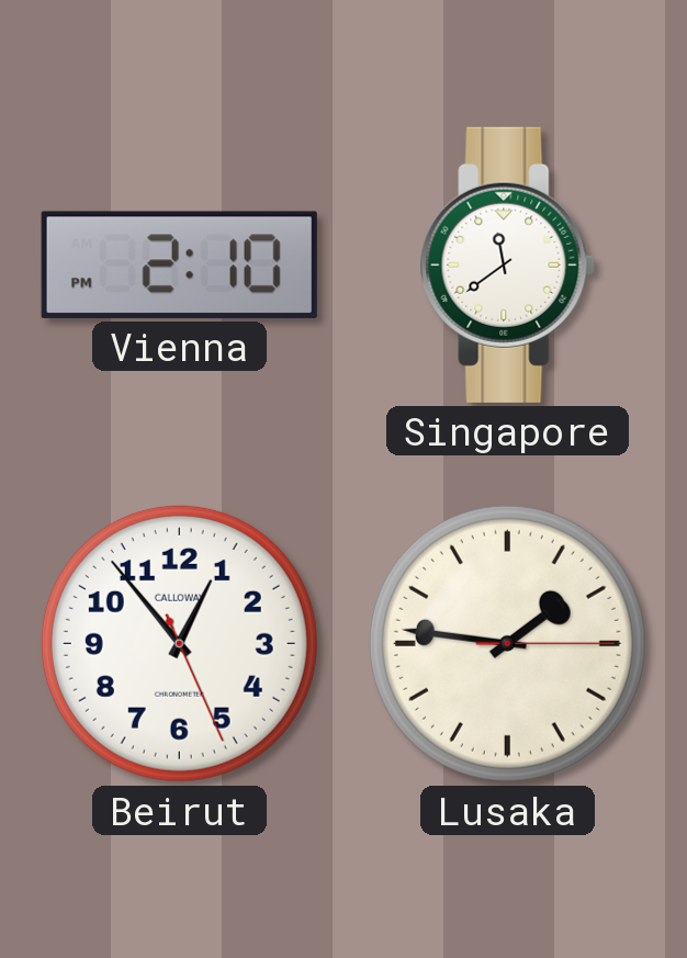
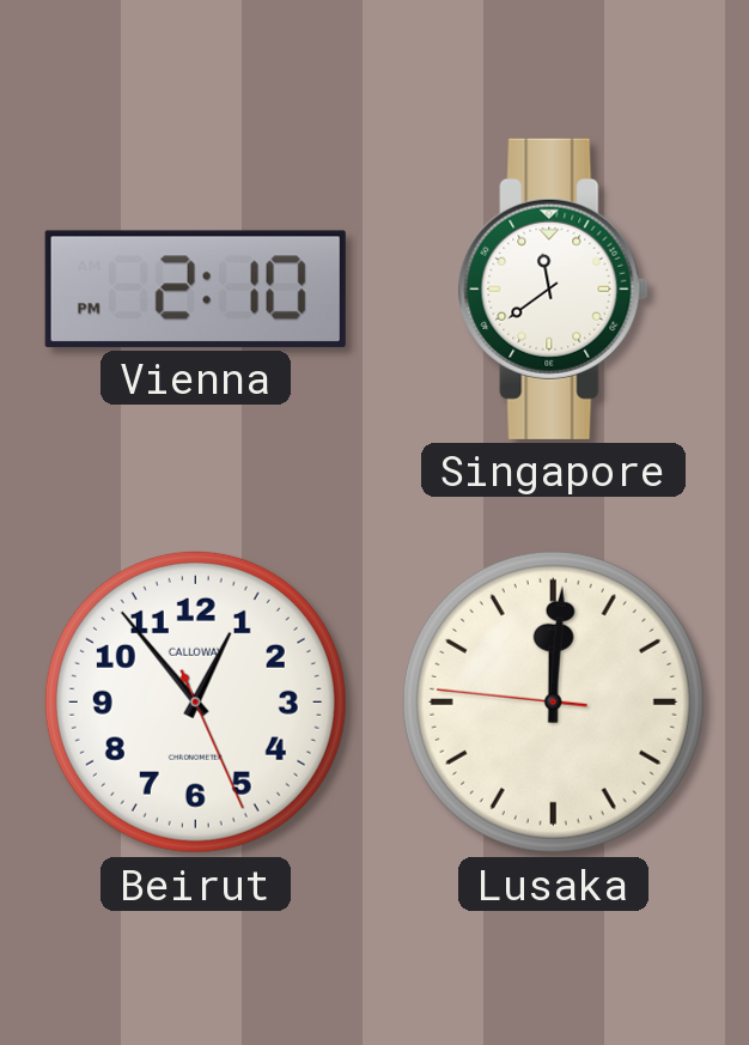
Lusaka: 1:46 -> 12:00 (553, 701)
